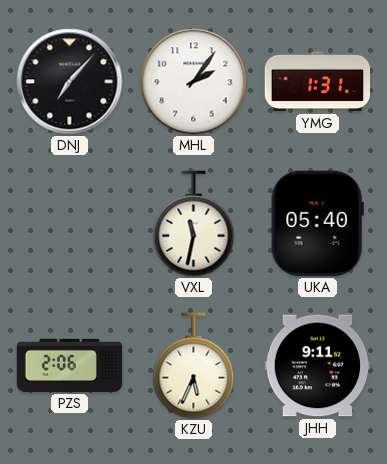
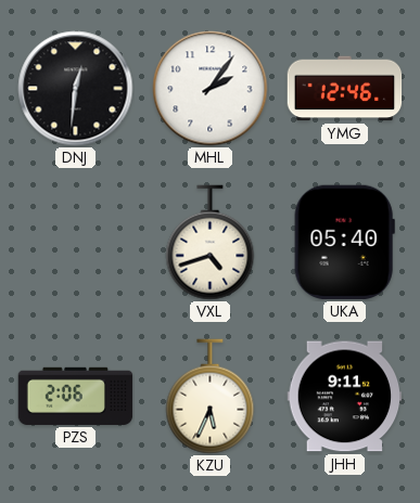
DNJ: 7:07 -> 12:31 (76, 89)
YMG: 1:31 -> 12:46 (345, 89)
VXL: 11:32 -> 4:42 (211, 243)
